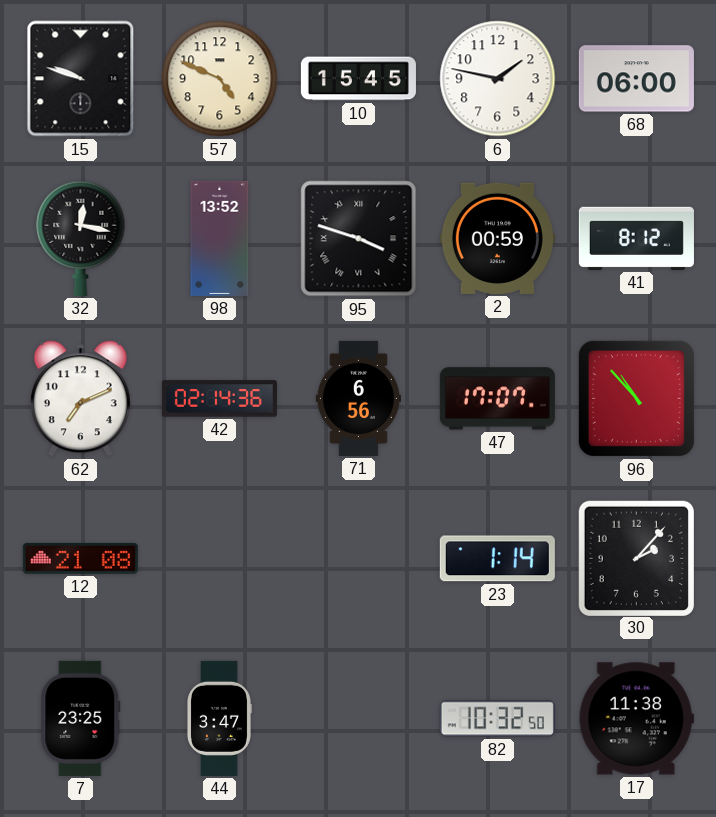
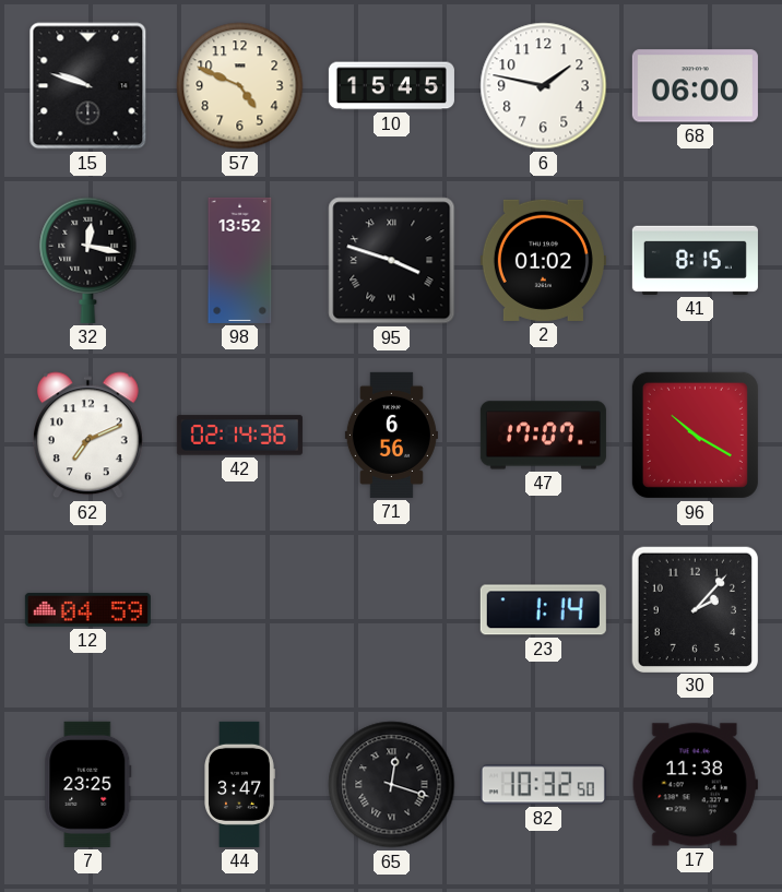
2: 00:59 -> 01:02 (543, 260)
41: 8:12 -> 8:15 (695, 260)
96: 10:53 -> 10:20 (695, 435)
12: 21:08 -> 04:59 (87, 609)
65: none -> 12:18 (392, 785)
